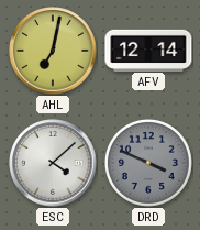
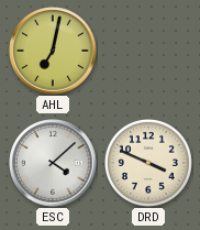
AFV: 12:14 -> none (148, 50)
DRD dial: grey -> cream (148, 163)
